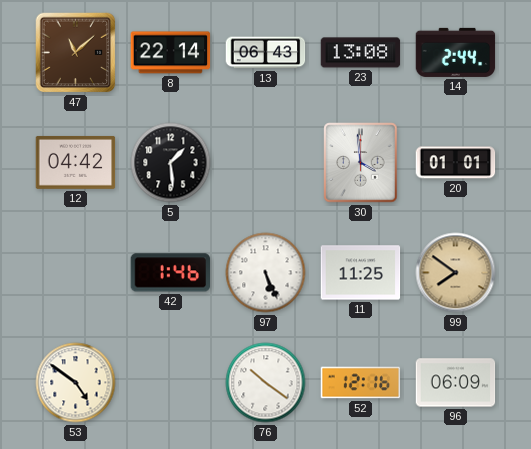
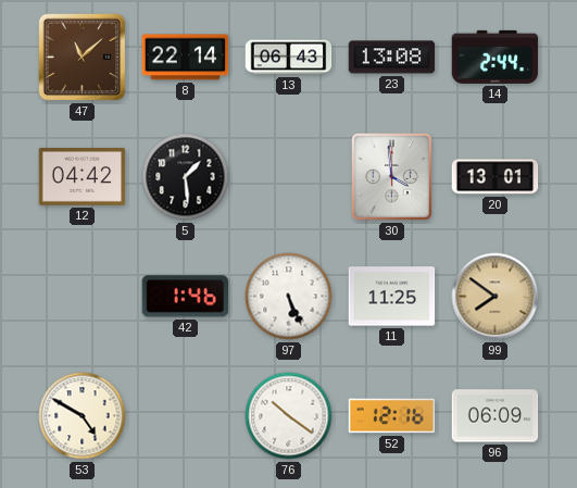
20: 01:01 -> 13:01 (496, 177)
53: 4:51 -> 4:50 (83, 416)
